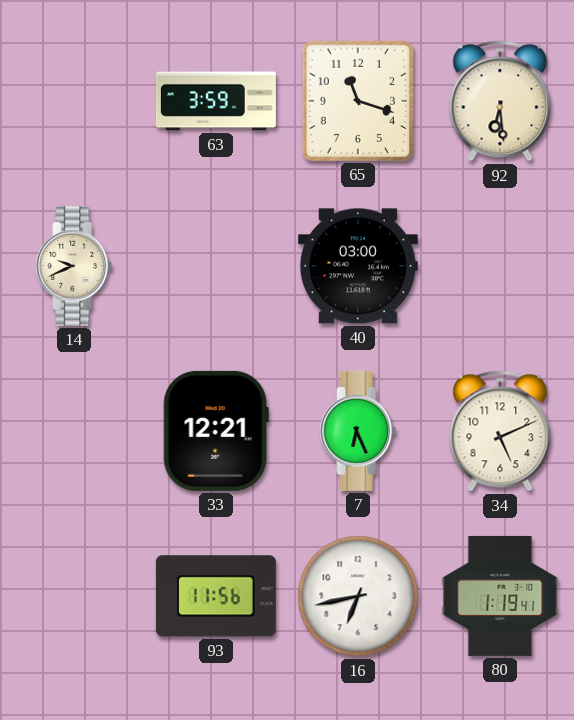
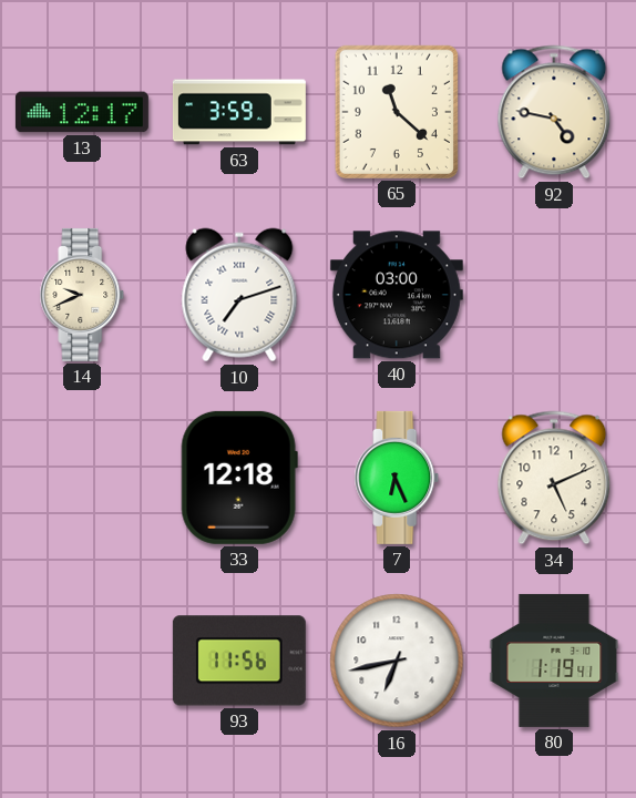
13: none -> 12:17 (82, 112)
65: 11:18 -> 11:22 (397, 112)
92: 6:29 -> 4:47 (554, 112)
10: none -> 7:12 (239, 295)
33: 12:21 -> 12:18 (239, 478)
